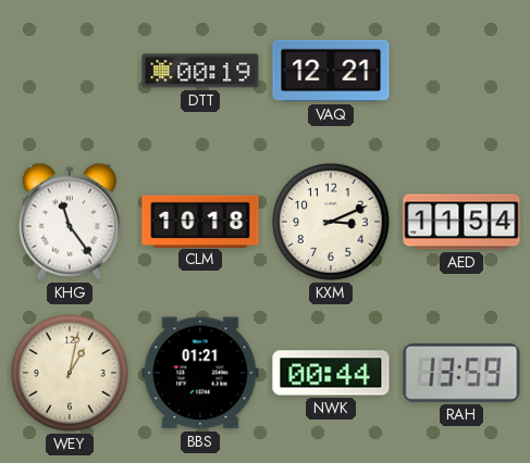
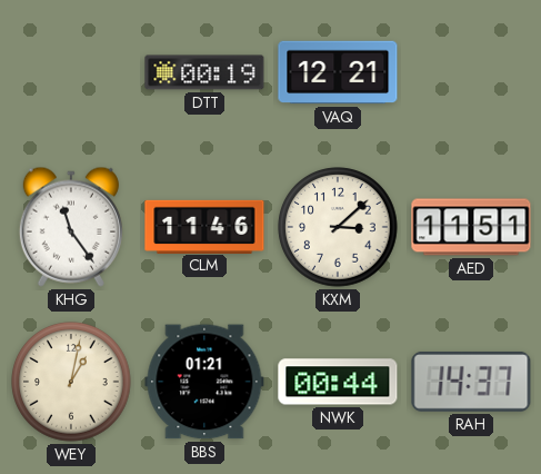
CLM: 10:18 -> 11:46 (204, 226)
KXM: 3:11 -> 3:08 (338, 227)
AED: 11:54 -> 11:51 (471, 227)
RAH: 13:59 -> 14:37 (471, 382)
